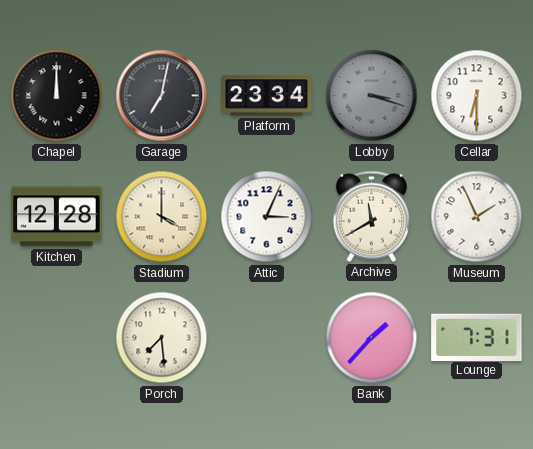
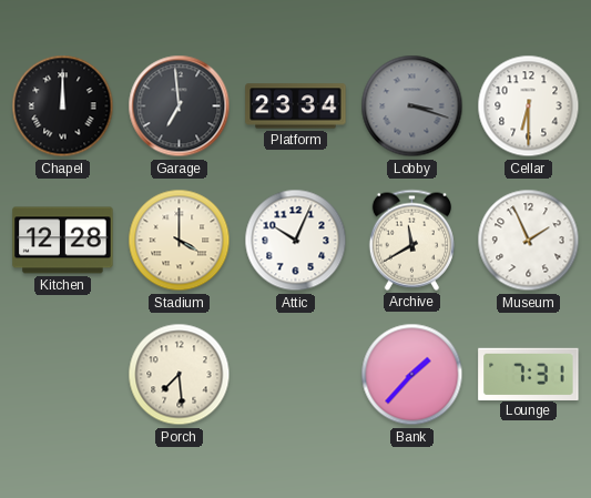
Garage: 7:02 -> 6:59 (180, 106)
Attic: 3:04 -> 10:04 (296, 241)
